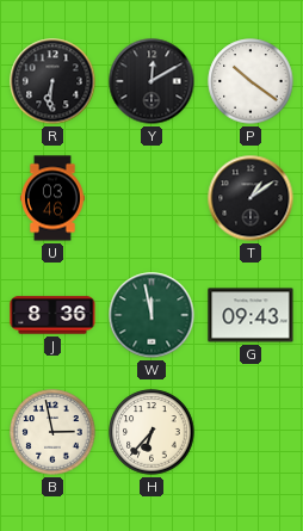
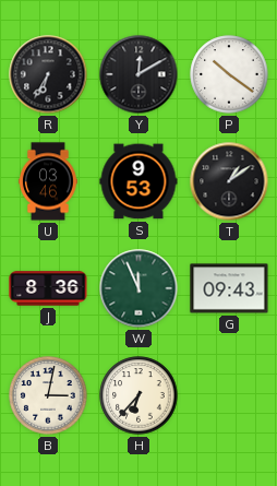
R: 6:31 -> 6:35 (48, 74)
S: none -> 9:53 (138, 181)
W: 11:58 -> 11:56 (138, 288)
B: 2:58 -> 3:02 (48, 395)
